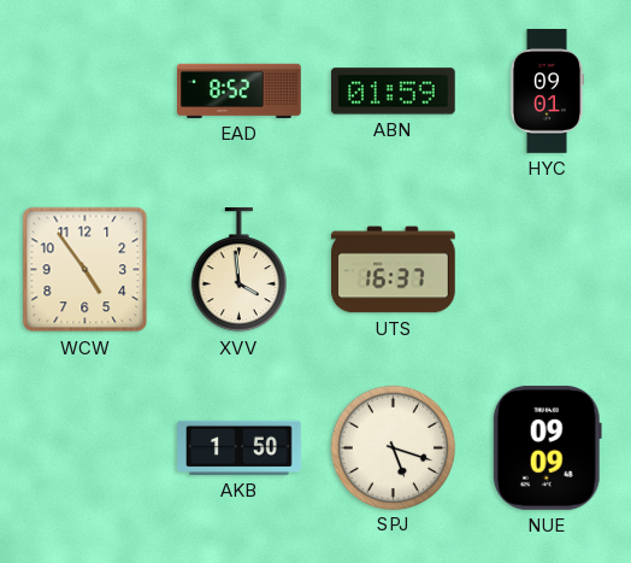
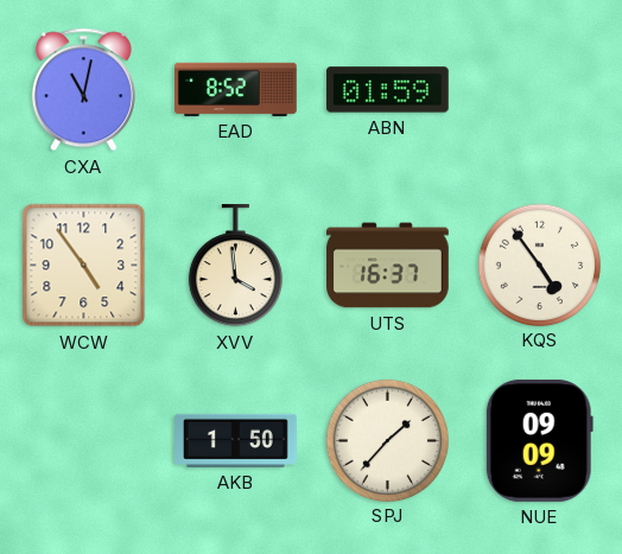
CXA: none -> 11:02 (83, 90)
HYC: 09:01 -> none (547, 92)
KQS: none -> 4:54 (539, 265)
SPJ: 5:18 -> 1:37 (387, 440)
